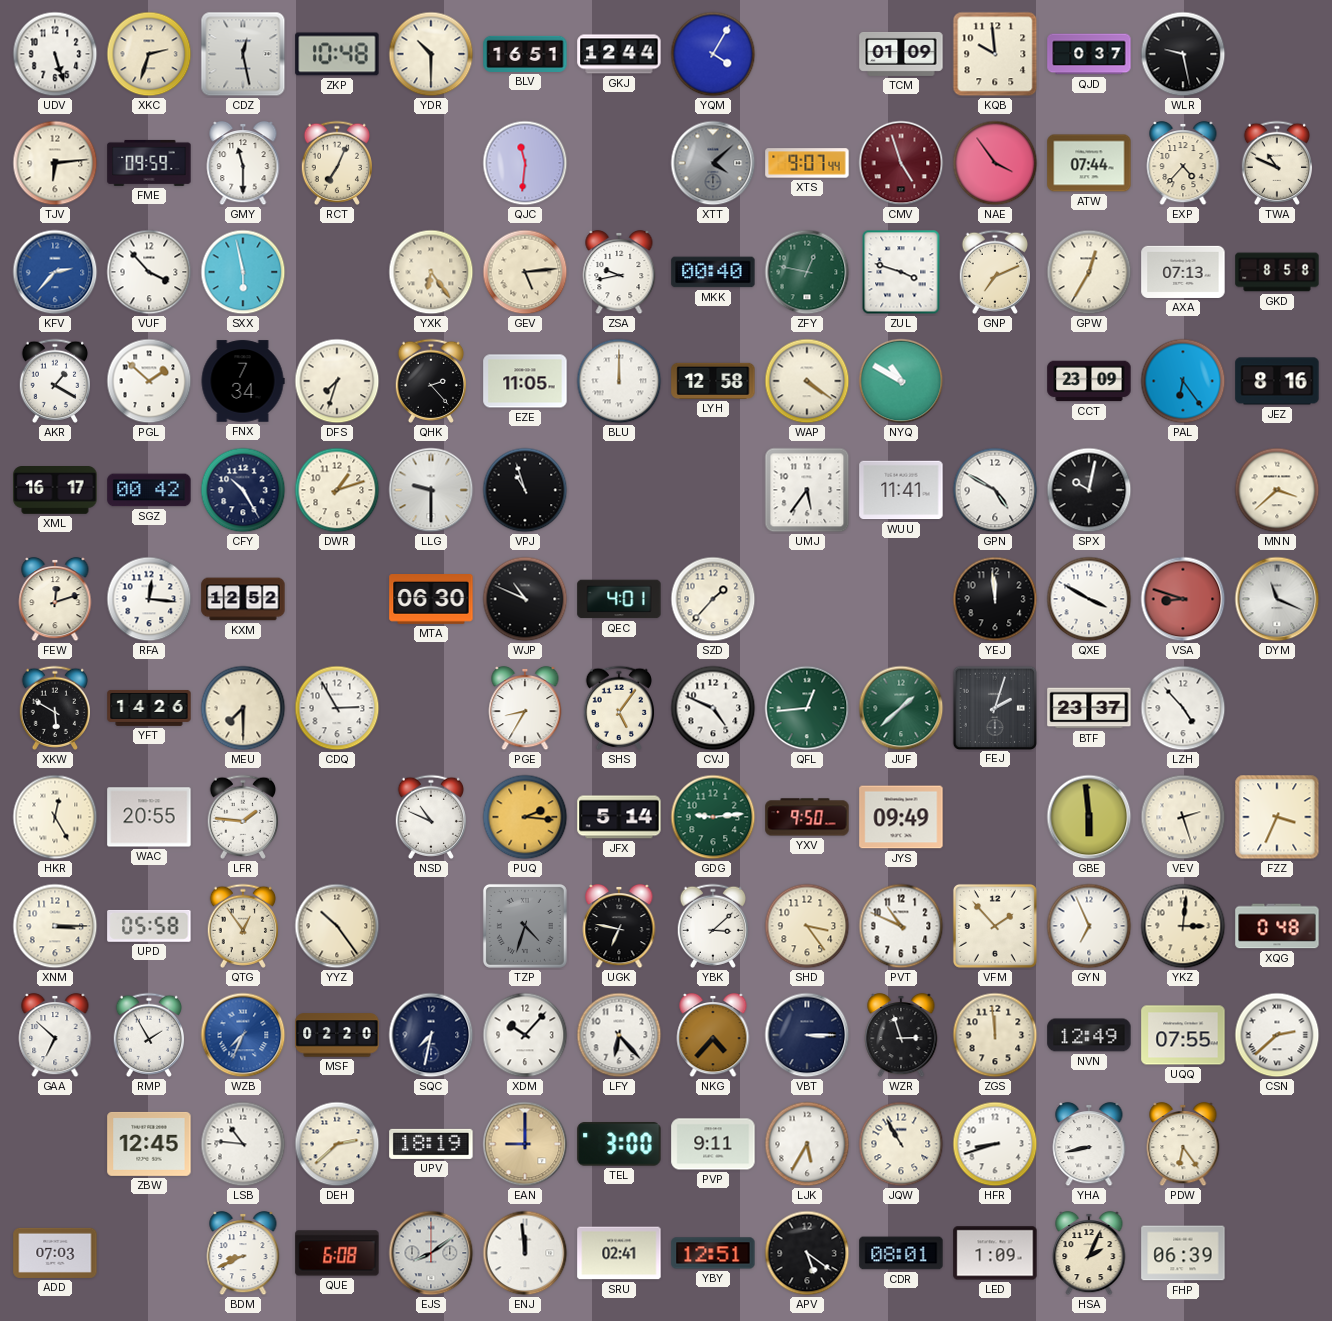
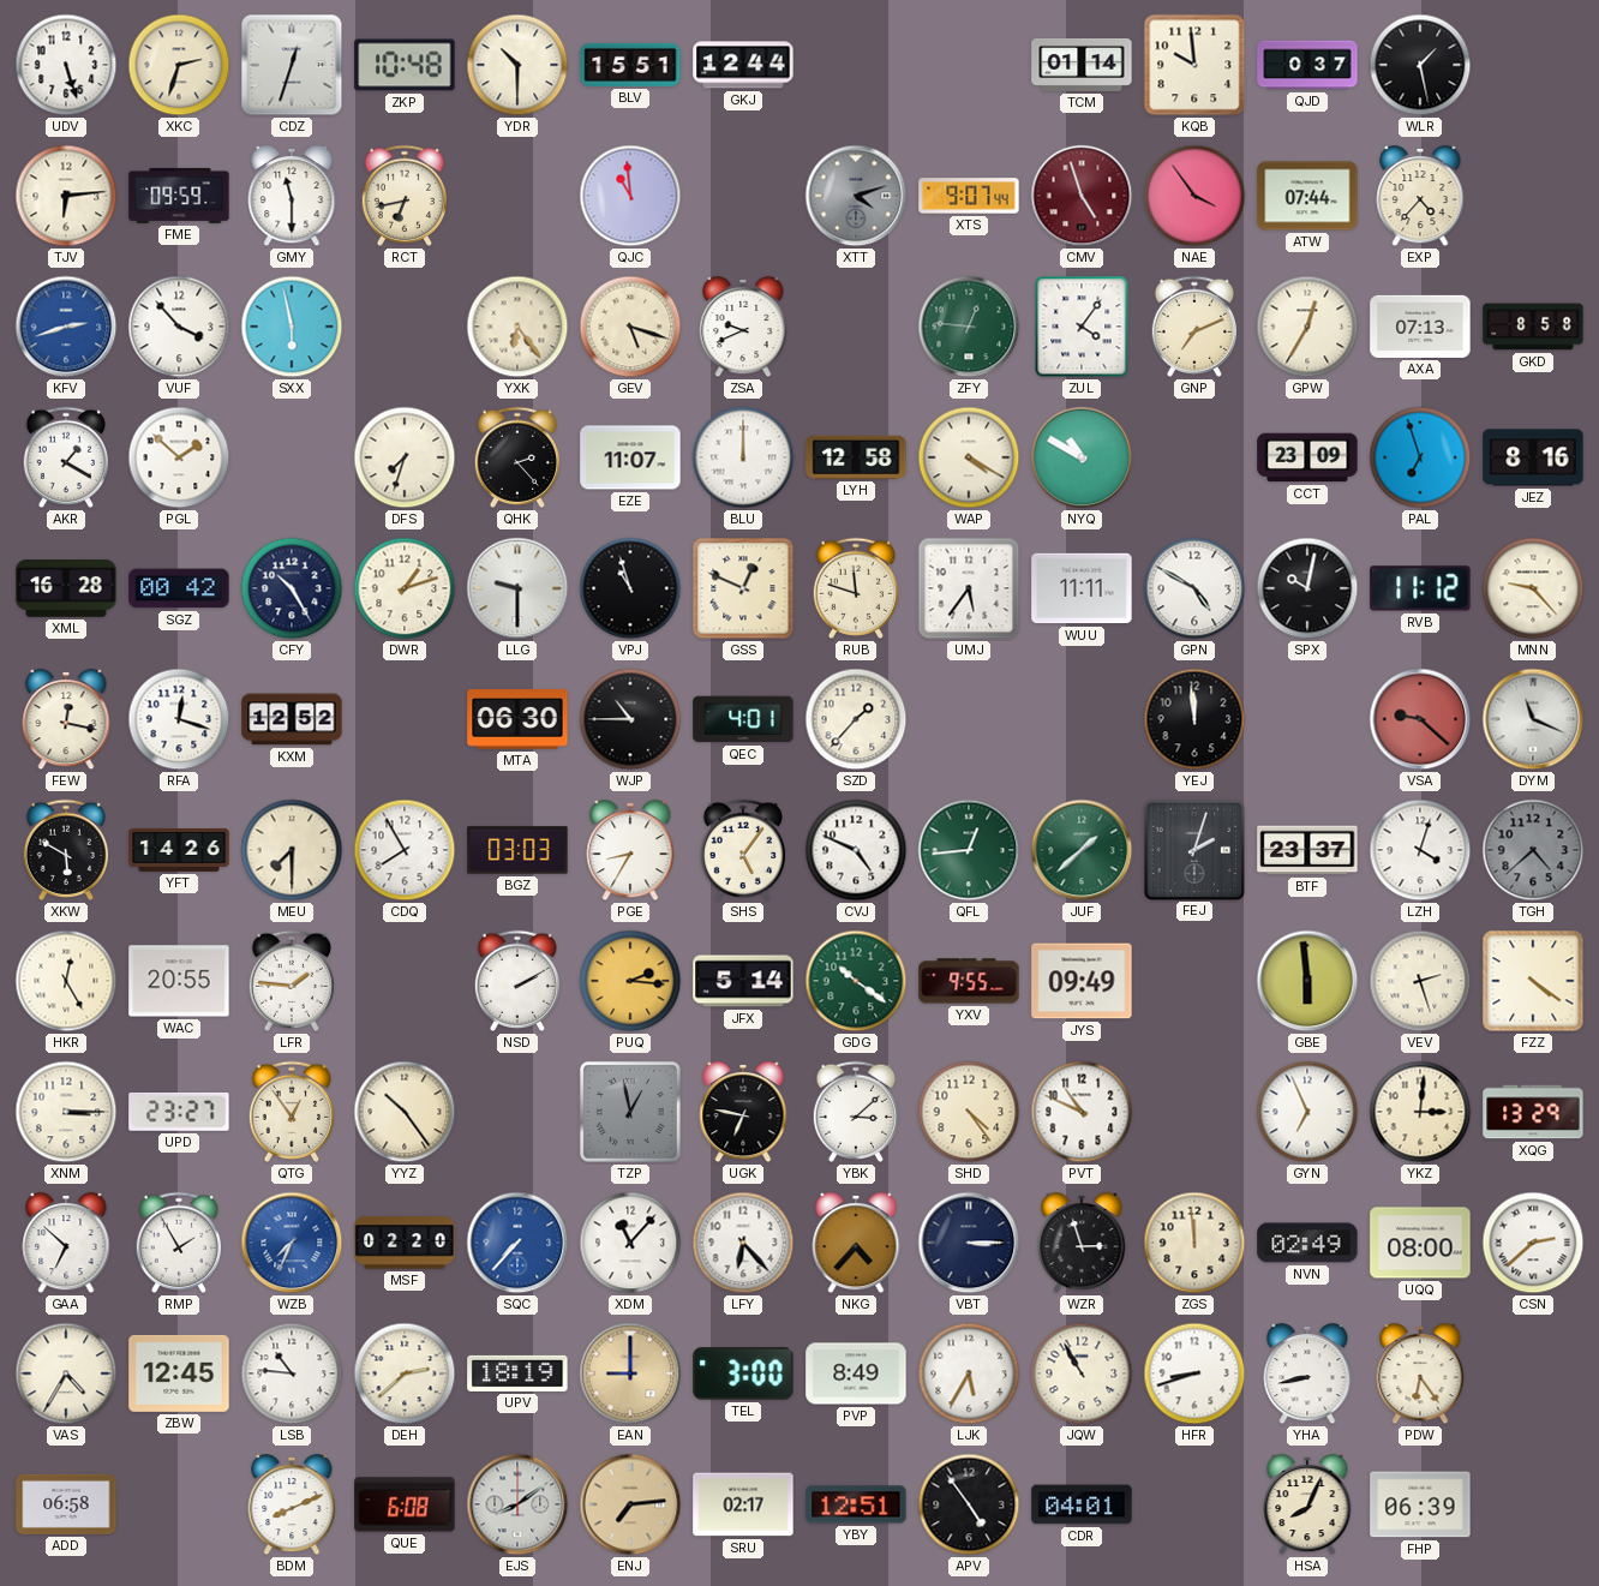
CDZ: 12:28 -> 12:33 (292, 65)
BLV: 16:51 -> 15:51 (630, 65)
YQM: 4:05 -> none (713, 54)
TCM: 01:09 -> 01:14 (1082, 65)
WLR: 9:28 -> 1:28 (1420, 65)
RCT: 7:04 -> 6:43 (403, 196)
QJC: 11:31 -> 10:59 (630, 196)
XTT: 4:08 -> 4:12 (856, 196)
TWA: 10:49 -> none (1276, 163)
KFV: 2:37 -> 2:42 (66, 327)
GEV: 5:14 -> 5:18 (630, 327)
ZSA: 9:43 -> 9:41 (743, 327)
MKK: 00:40 -> none (713, 272)
ZFY: 12:47 -> 12:46 (969, 327)
ZUL: 3:48 -> 4:06 (1082, 327)
FNX: 7:34 -> none (243, 381)
EZE: 11:05 -> 11:07 (630, 457)
WAP: 4:21 -> 4:20 (969, 457)
PAL: 6:24 -> 6:57 (1420, 457)
XML: 16:17 -> 16:28 (66, 589)
GSS: none -> 12:49 (743, 588)
RUB: none -> 11:48 (855, 588)
WUU: 11:41 -> 11:11 (1082, 588)
RVB: none -> 11:12 (1420, 588)
MNN: 3:38 -> 9:23 (1533, 588)
FEW: 12:12 -> 12:17 (66, 719)
RFA: 12:16 -> 12:18 (179, 719)
WJP: 10:49 -> 10:45 (630, 719)
QXE: 3:50 -> none (1089, 599)
VSA: 8:48 -> 9:22 (1420, 719)
CDQ: 2:55 -> 7:55 (405, 850)
BGZ: none -> 03:03 (517, 850)
LZH: 4:53 -> 4:03 (1420, 850)
TGH: none -> 4:38 (1533, 850)
NSD: 10:49 -> 2:10 (516, 981)
GDG: 9:14 -> 10:21 (856, 981)
YXV: 9:50 -> 9:55 (969, 981)
FZZ: 3:34 -> 4:21 (1533, 981)
UPD: 05:58 -> 23:27 (179, 1112)
TZP: 4:33 -> 12:58 (630, 1112)
SHD: 3:24 -> 4:24 (969, 1112)
VFM: 1:53 -> none (995, 926)
XQG: 0:48 -> 13:29 (1533, 1112)
SQC: 7:32 -> 7:37 (517, 1243)
SQC dial: navy -> blue (517, 1243)
XDM: 10:07 -> 11:07 (630, 1243)
NVN: 12:49 -> 02:49 (1307, 1243)
UQQ: 07:55 -> 08:00 (1420, 1243)
VAS: none -> 4:35 (66, 1373)
PVP: 9:11 -> 8:49 (856, 1373)
ADD: 07:03 -> 06:58 (66, 1504)
BDM: 8:41 -> 8:11 (292, 1504)
ENJ: 11:59 -> 7:14 (630, 1504)
ENJ dial: white -> champagne (630, 1504)
SRU: 02:41 -> 02:17 (743, 1504)
APV: 5:21 -> 4:54 (969, 1504)
CDR: 08:01 -> 04:01 (1082, 1504)
LED: 1:09 -> none (995, 1253)
HSA: 2:04 -> 8:04 (1307, 1504)
